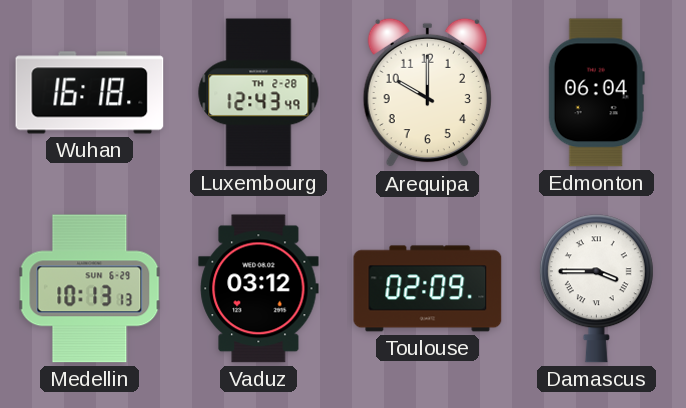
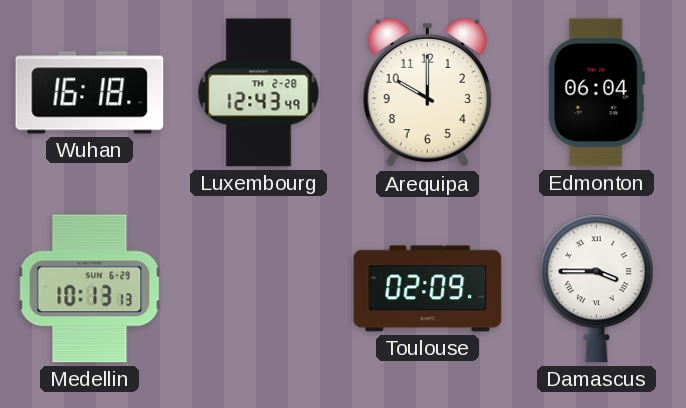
Vaduz: 03:12 -> none (259, 289)
